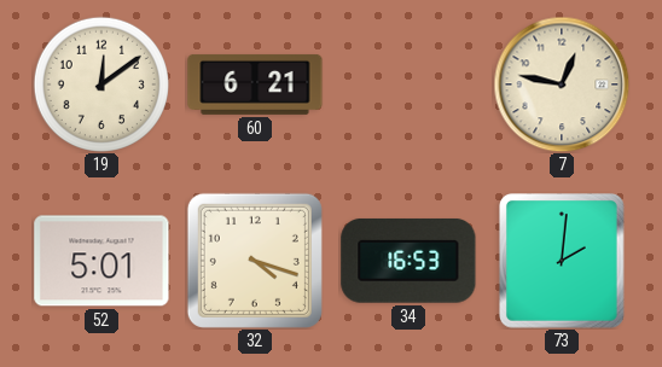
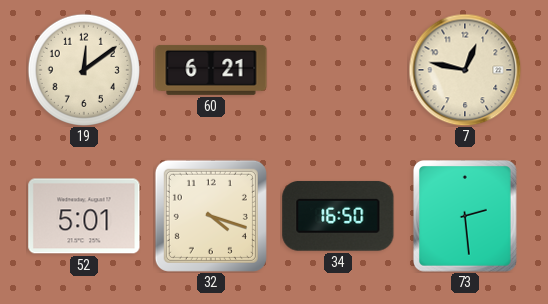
34: 16:53 -> 16:50 (338, 216)
73: 2:01 -> 2:29 (466, 217)
